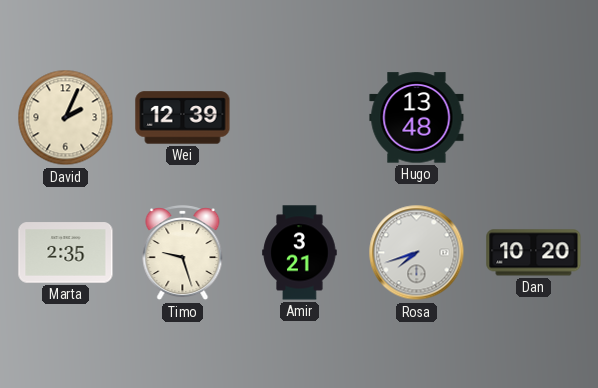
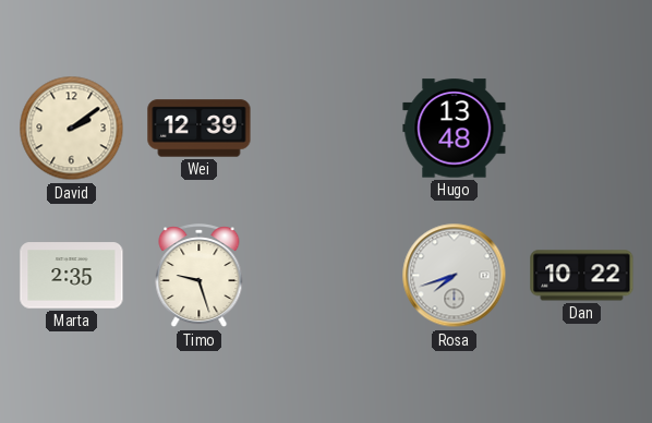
David: 2:04 -> 2:09 (72, 129)
Amir: 3:21 -> none (300, 253)
Dan: 10:20 -> 10:22 (582, 276)
